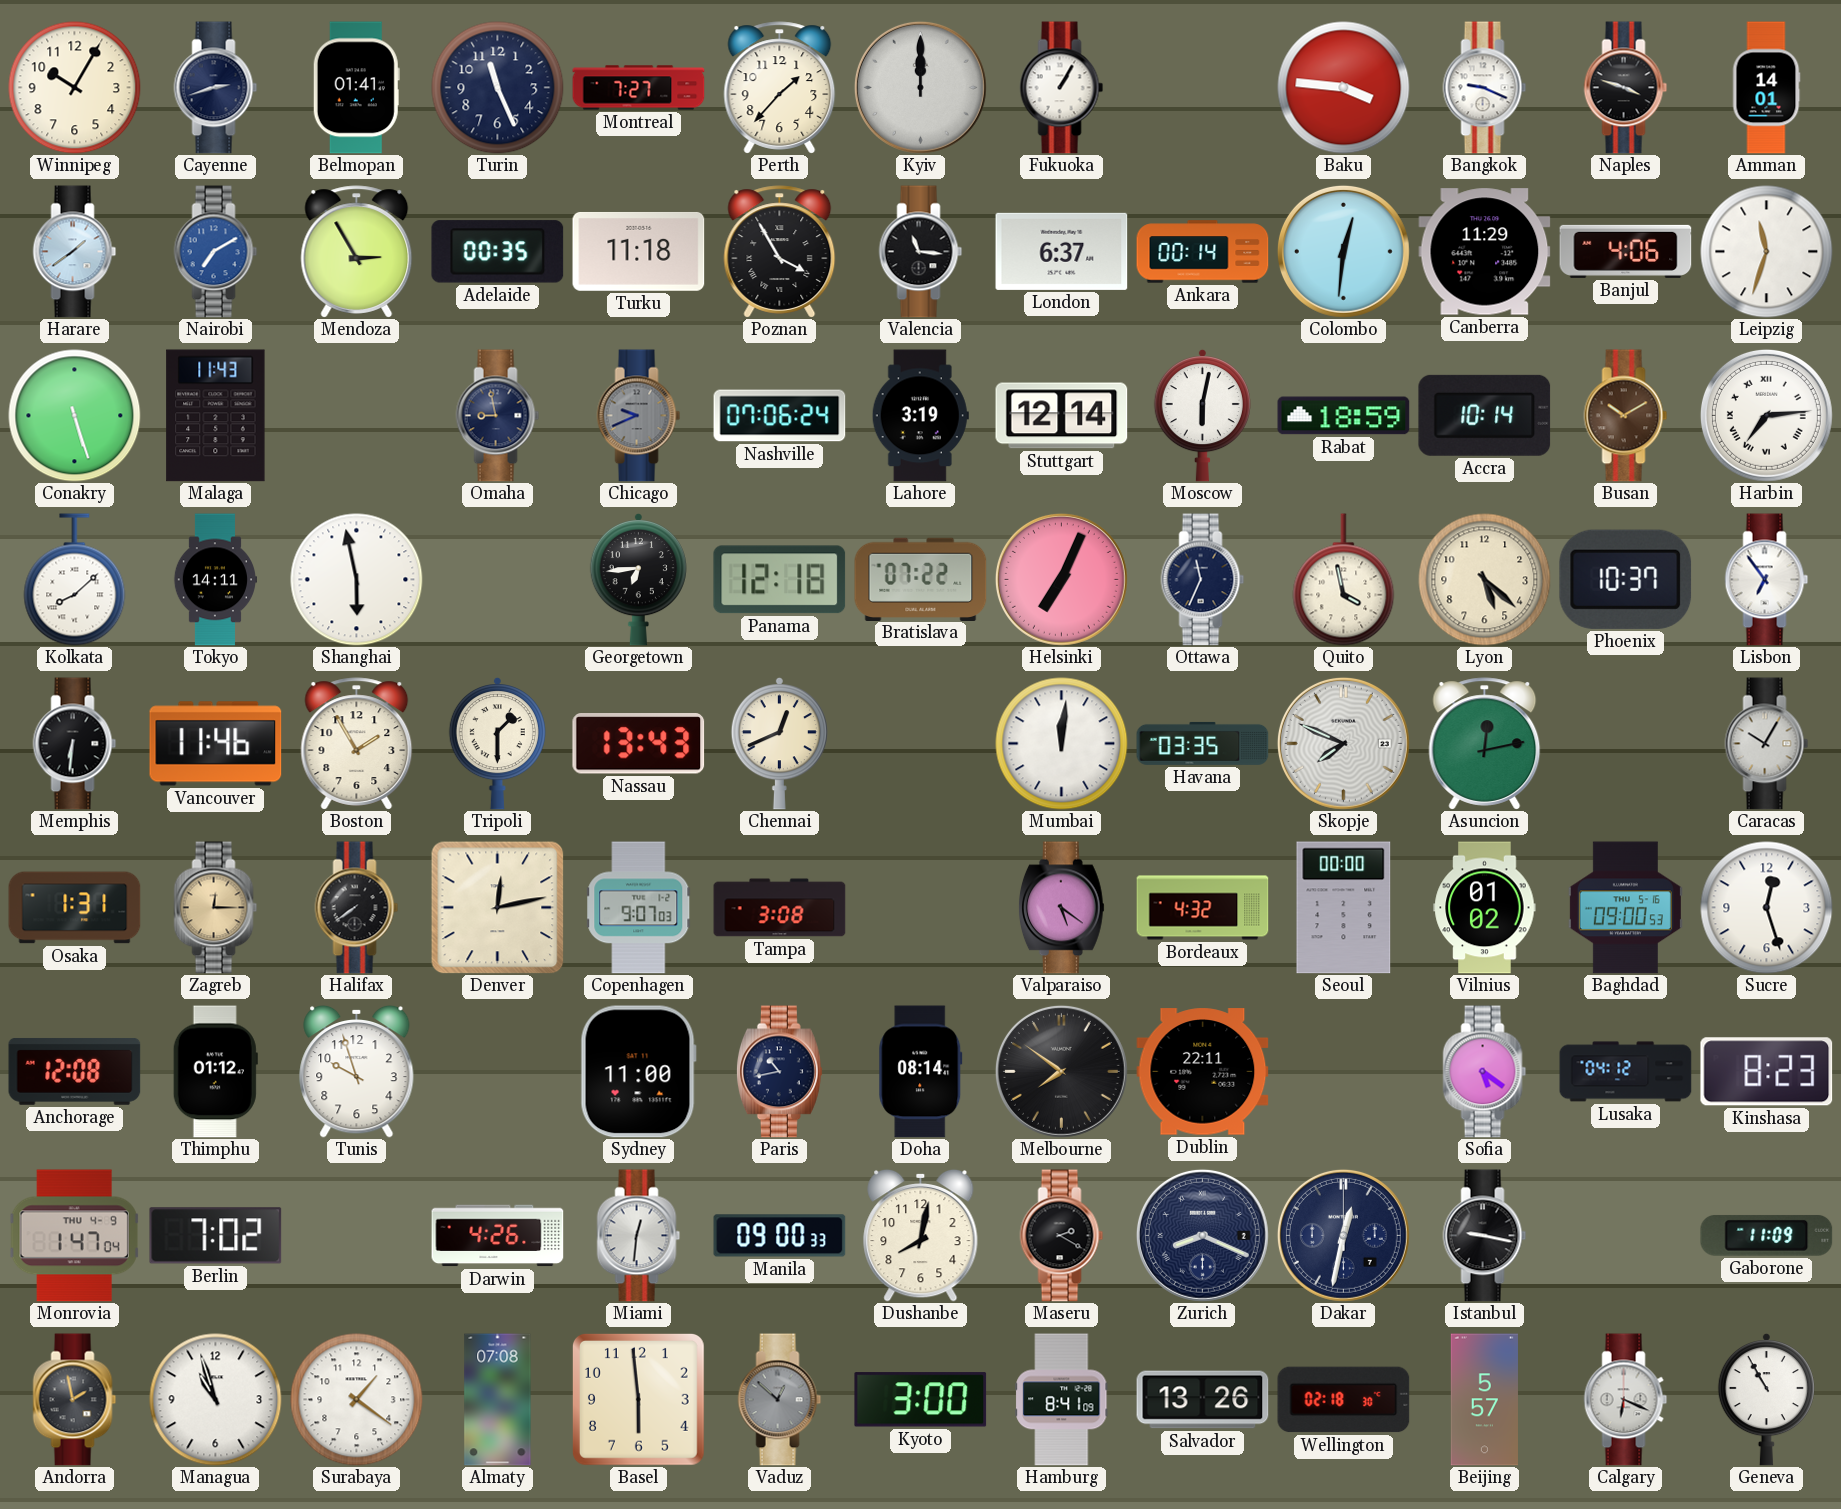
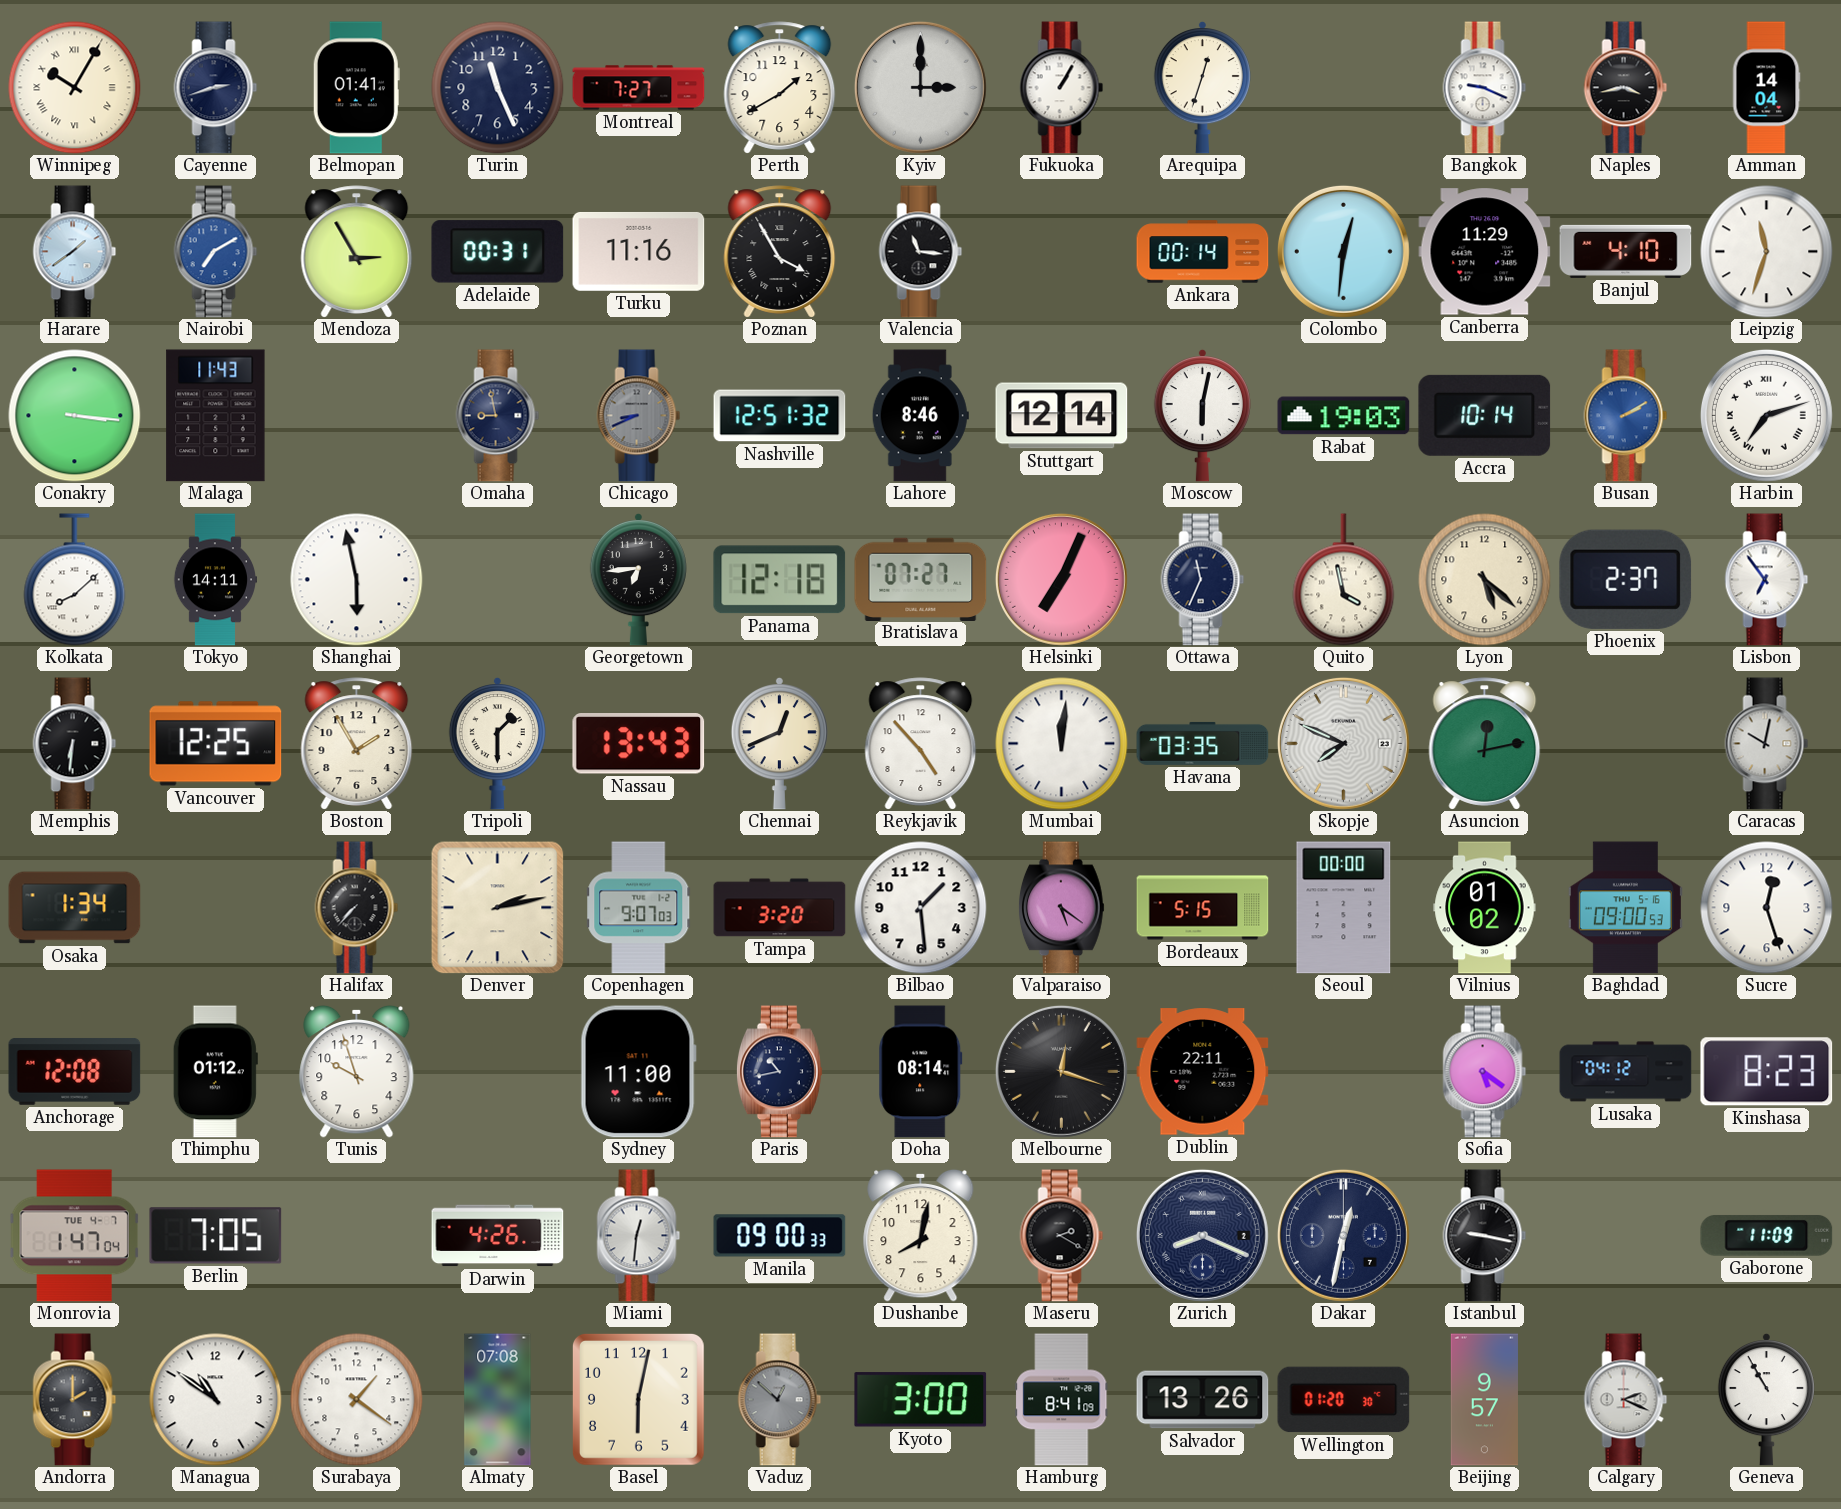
Winnipeg numerals: Arabic -> Roman (75, 88)
Perth: 1:37 -> 1:40 (780, 88)
Kyiv: 12:00 -> 3:00 (920, 87)
Arequipa: none -> 12:33 (1202, 87)
Baku: 3:46 -> none (1344, 88)
Naples: 3:48 -> 3:43 (1626, 88)
Amman: 14:01 -> 14:04 (1766, 88)
Adelaide: 00:35 -> 00:31 (498, 252)
Turku: 11:18 -> 11:16 (639, 251)
London: 6:37 -> none (1062, 251)
Banjul: 4:06 -> 4:10 (1626, 251)
Conakry: 5:27 -> 3:16 (75, 416)
Chicago: 9:41 -> 8:41 (639, 416)
Nashville: 07:06 -> 12:51 (780, 416)
Lahore: 3:19 -> 8:46 (920, 416)
Rabat: 18:59 -> 19:03 (1344, 416)
Busan: 10:10 -> 2:10 (1626, 416)
Busan dial: brown -> blue (1626, 416)
Harbin: 7:14 -> 7:12 (1766, 415)
Bratislava: 07:22 -> 07:27 (921, 579)
Phoenix: 10:37 -> 2:37 (1626, 579)
Vancouver: 11:46 -> 12:25 (216, 744)
Reykjavik: none -> 4:53 (921, 744)
Caracas: 10:05 -> 10:02 (1767, 744)
Osaka: 1:31 -> 1:34 (75, 908)
Zagreb: 12:15 -> none (216, 908)
Halifax: 7:39 -> 7:37 (357, 908)
Denver: 12:13 -> 2:13 (498, 908)
Tampa: 3:08 -> 3:20 (780, 908)
Bilbao: none -> 1:29 (921, 908)
Bordeaux: 4:32 -> 5:15 (1203, 908)
Melbourne: 7:51 -> 12:18 (1061, 1071)
Monrovia date: THU 4-9 -> TUE 4-7 (75, 1236)
Berlin: 7:02 -> 7:05 (216, 1236)
Andorra: 1:58 -> 2:00 (75, 1400)
Managua: 10:57 -> 10:51 (216, 1400)
Basel: 5:59 -> 6:02 (638, 1399)
Wellington: 02:18 -> 01:20 (1344, 1400)
Beijing: 5:57 -> 9:57 (1484, 1400)
Calgary: 6:19 -> 2:19 (1626, 1400)
